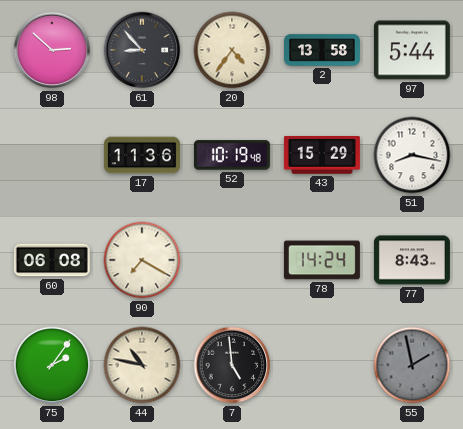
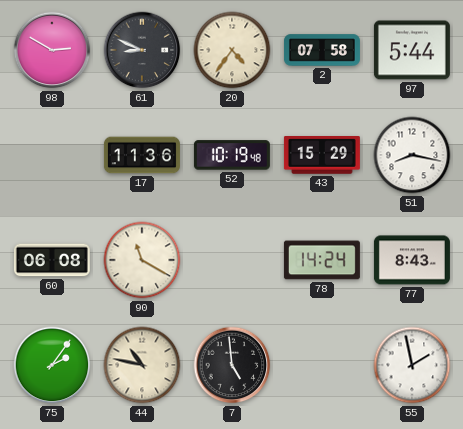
98: 2:52 -> 2:50 (52, 50)
61: 8:53 -> 8:49 (142, 50)
2: 13:58 -> 07:58 (322, 50)
90: 7:20 -> 11:20 (142, 260)
55 dial: grey -> white (412, 365)
